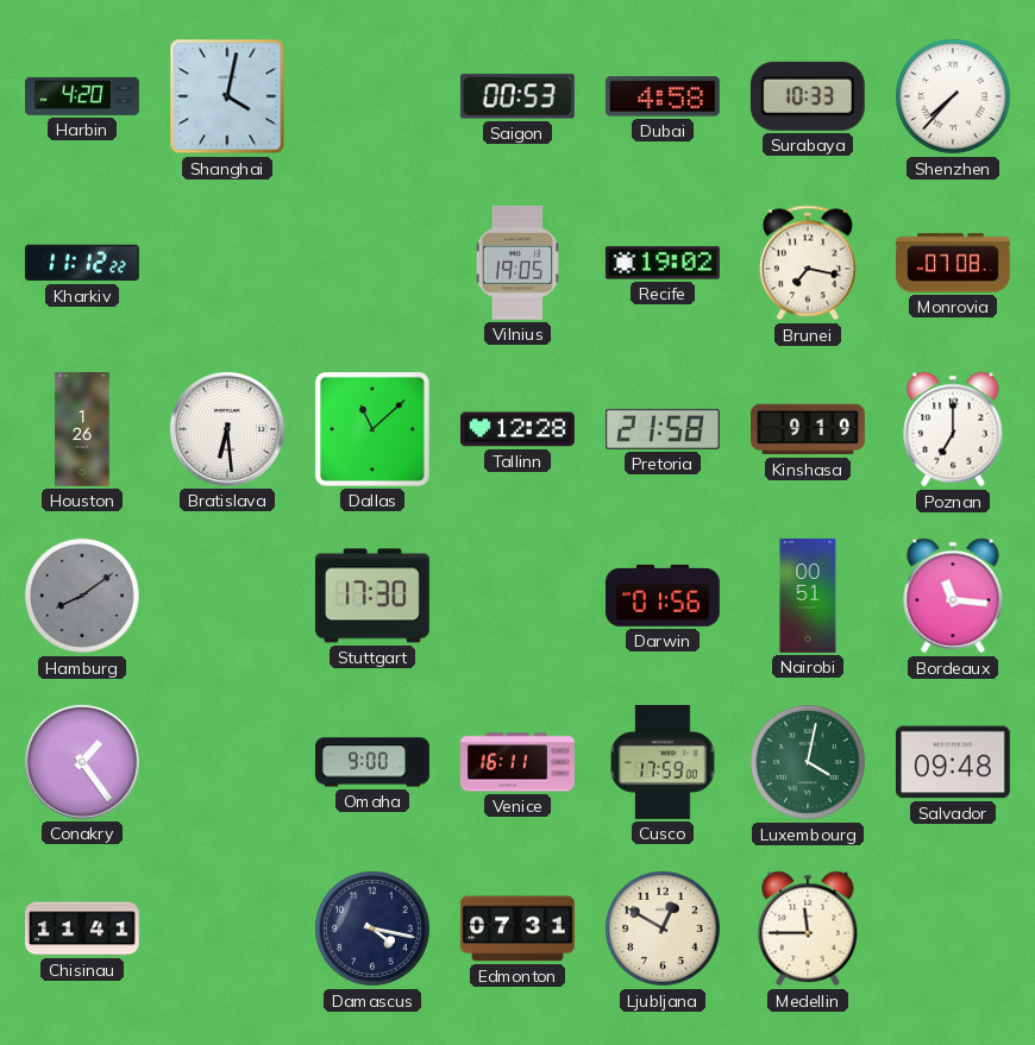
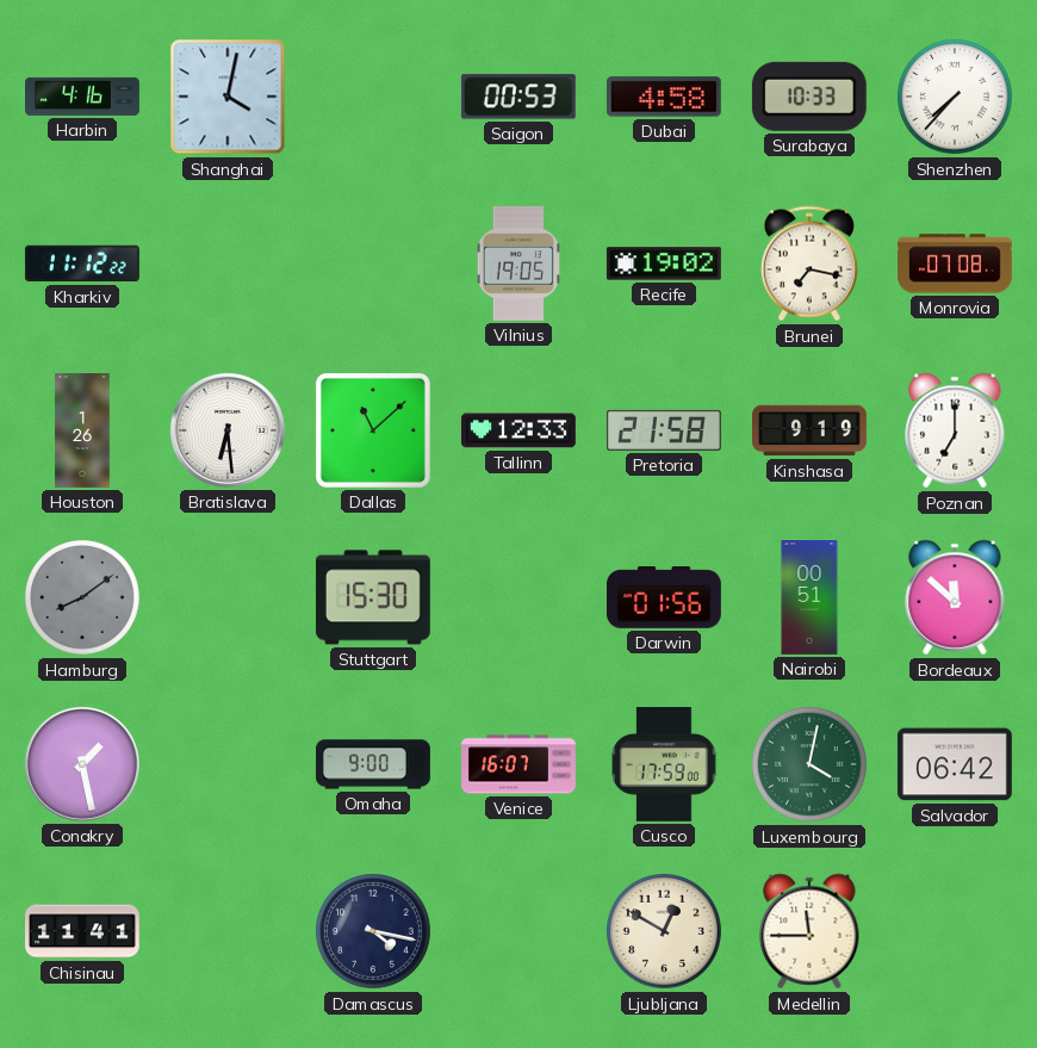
Harbin: 4:20 -> 4:16 (83, 97)
Tallinn: 12:28 -> 12:33 (520, 430)
Stuttgart: 17:30 -> 15:30 (373, 597)
Bordeaux: 11:16 -> 11:52 (955, 597)
Conakry: 1:24 -> 1:28 (82, 764)
Venice: 16:11 -> 16:07 (520, 764)
Salvador: 09:48 -> 06:42 (955, 764)
Edmonton: 07:31 -> none (517, 928)
